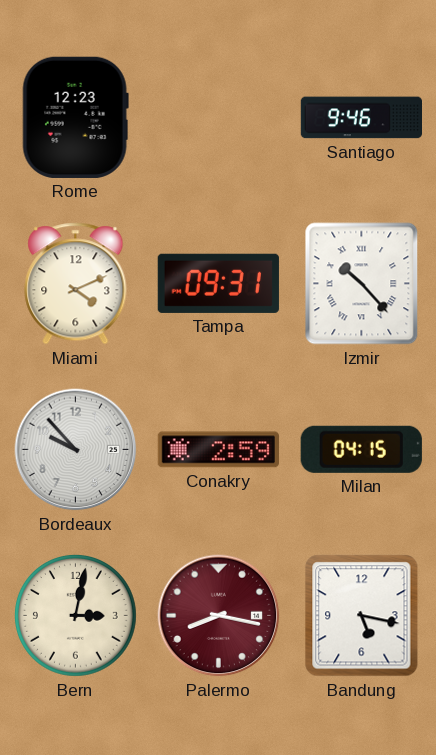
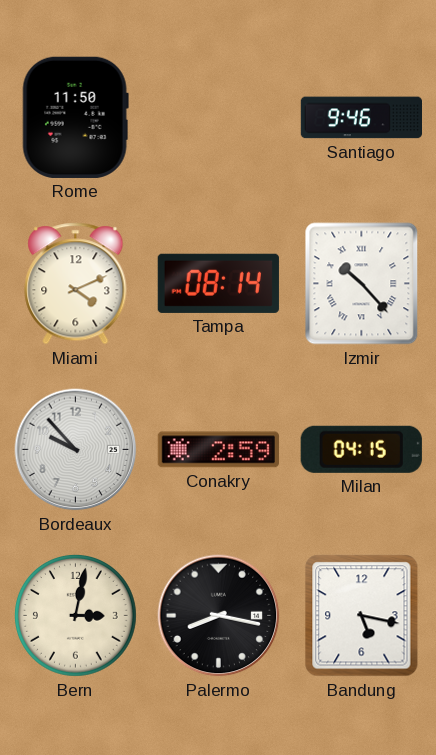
Rome: 12:23 -> 11:50 (75, 117)
Tampa: 09:31 -> 08:14 (218, 283)
Palermo dial: burgundy -> black (219, 616)
